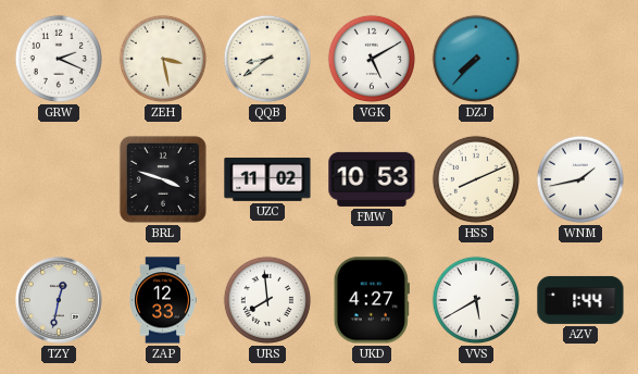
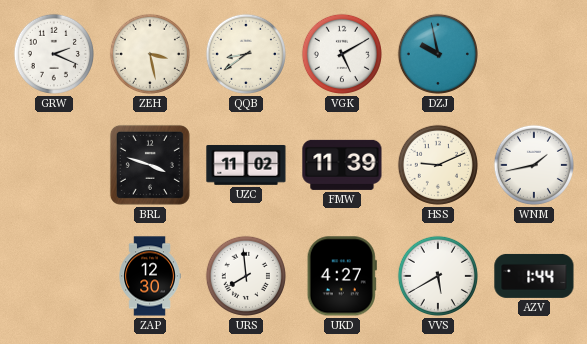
DZJ: 7:37 -> 9:58 (438, 54)
FMW: 10:53 -> 11:39 (342, 165)
HSS: 8:11 -> 9:11 (438, 165)
TZY: 12:32 -> none (59, 300)
ZAP: 12:33 -> 12:30 (150, 276)
